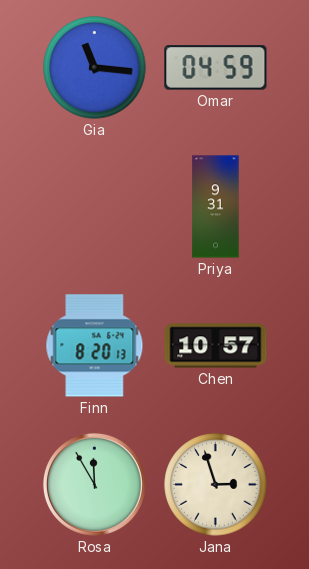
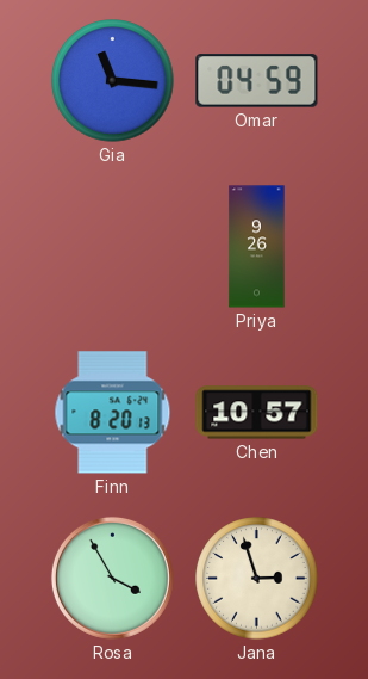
Priya: 9:31 -> 9:26 (257, 247)
Rosa: 11:55 -> 3:55 (112, 578)
